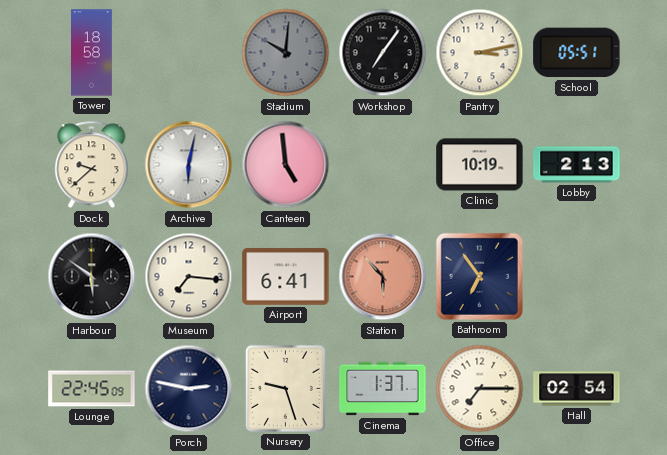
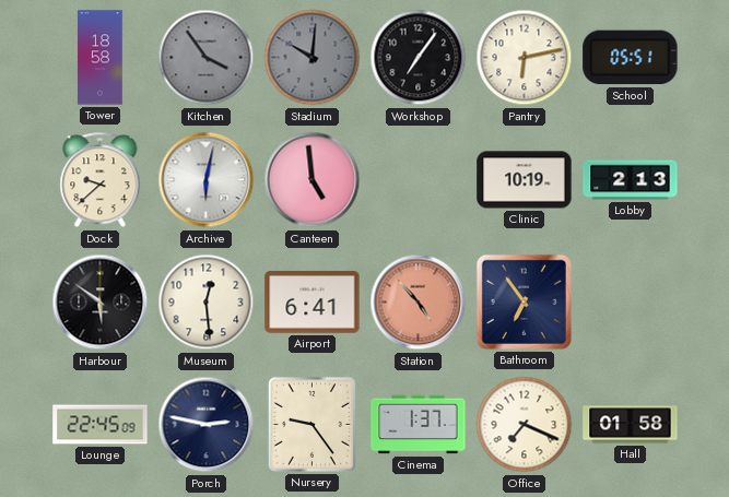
Kitchen: none -> 3:54 (207, 58)
Pantry: 3:13 -> 6:13 (525, 58)
Museum: 7:16 -> 12:29 (207, 303)
Station: 5:53 -> 4:53 (419, 303)
Nursery: 9:27 -> 9:24 (311, 424)
Office: 7:15 -> 7:19 (525, 425)
Hall: 02:54 -> 01:58 (631, 425)
